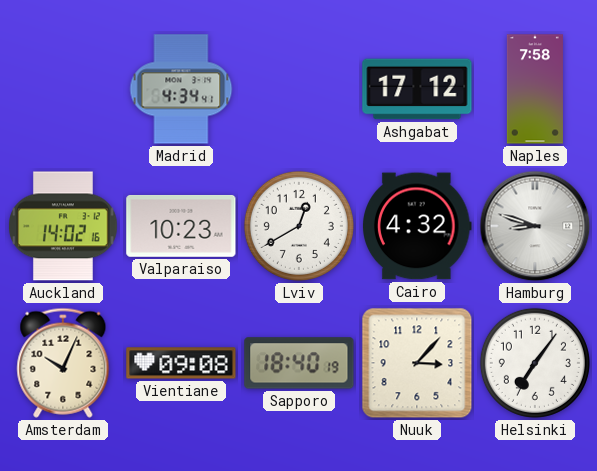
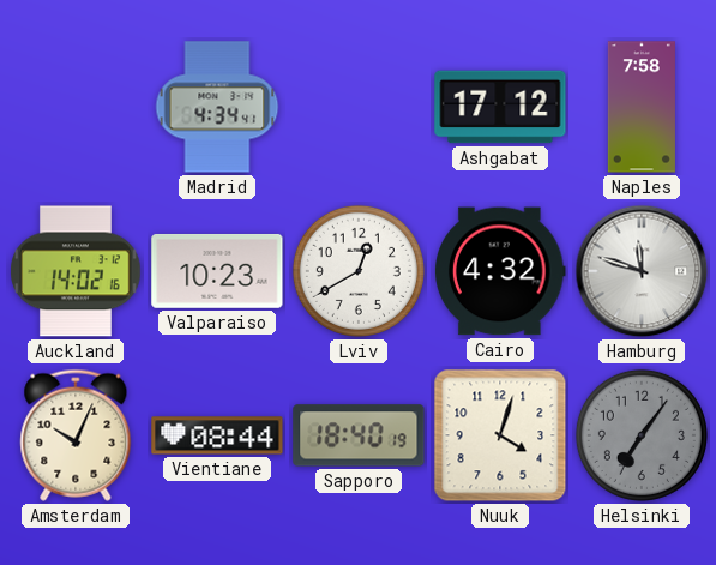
Hamburg: 8:48 -> 11:48 (642, 271)
Vientiane: 09:08 -> 08:44 (217, 435)
Nuuk: 3:07 -> 4:03 (500, 435)
Helsinki dial: white -> grey (642, 435)
